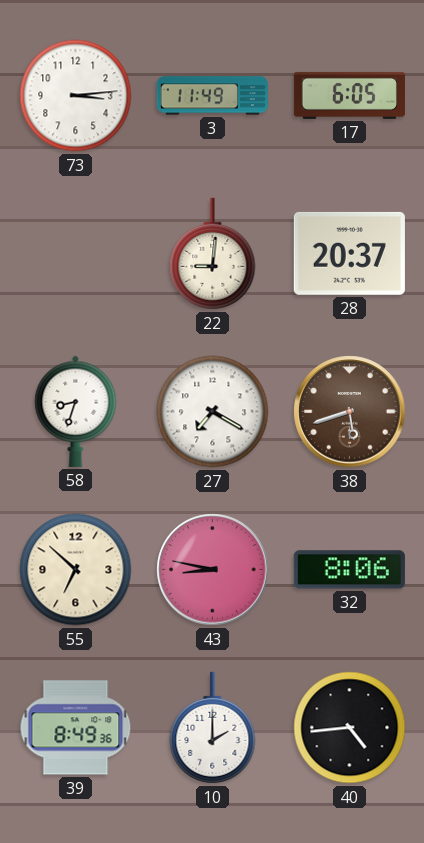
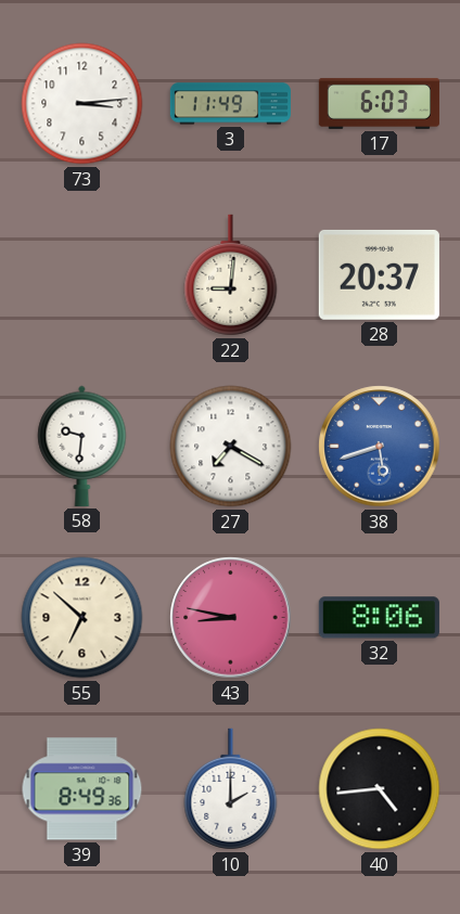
17: 6:05 -> 6:03 (379, 103)
58: 8:33 -> 9:31 (82, 446)
38 dial: brown -> blue (380, 447)
